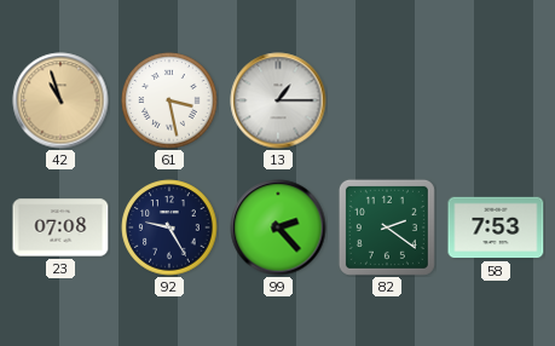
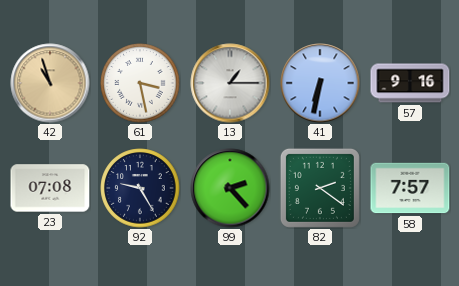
41: none -> 6:32 (320, 83)
57: none -> 9:16 (410, 83)
58: 7:53 -> 7:57 (410, 188)
